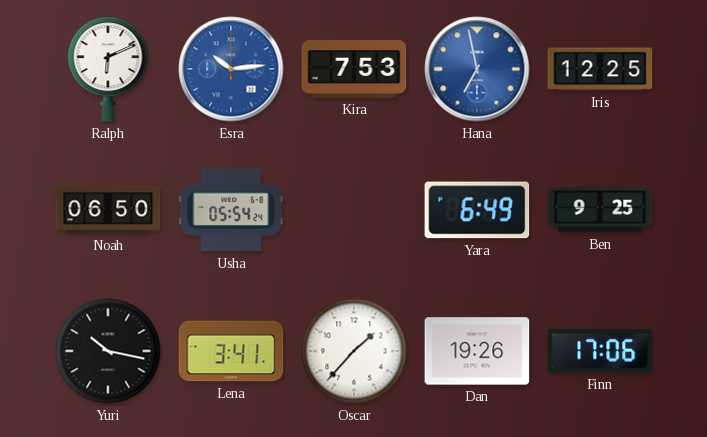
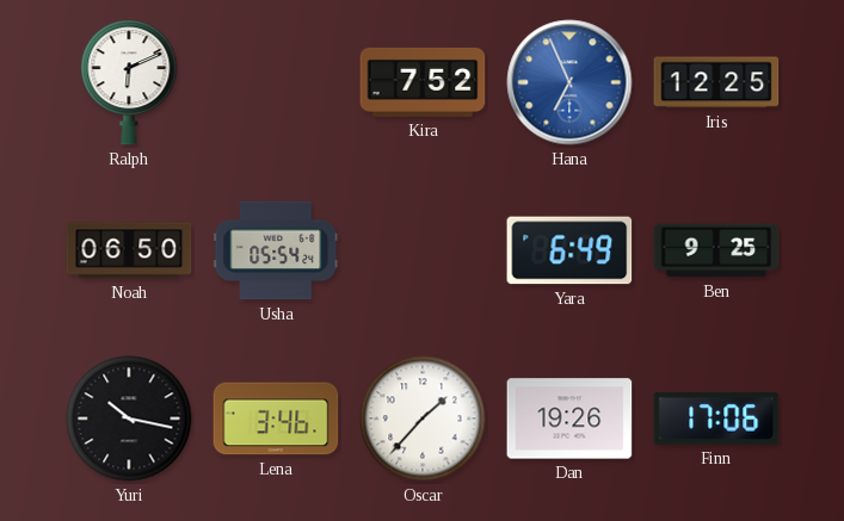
Esra: 10:14 -> none (231, 69)
Kira: 7:53 -> 7:52 (423, 82)
Hana: 6:58 -> 6:56 (569, 82)
Lena: 3:41 -> 3:46 (276, 418)
